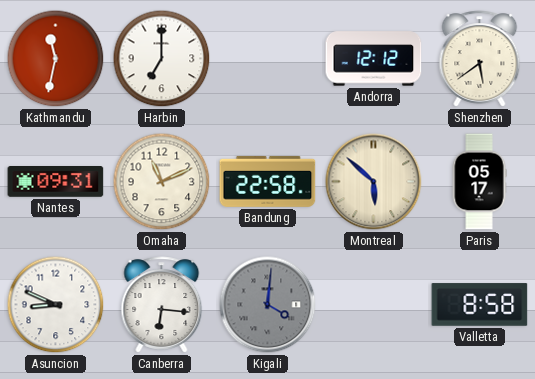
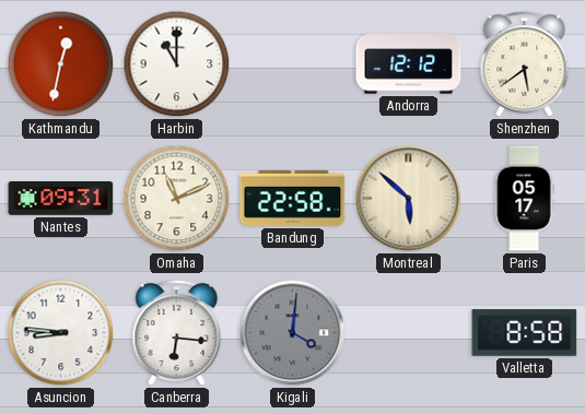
Kathmandu: 11:32 -> 12:32 (61, 64)
Harbin: 7:00 -> 11:00 (177, 64)
Asuncion: 8:49 -> 8:46 (61, 333)
